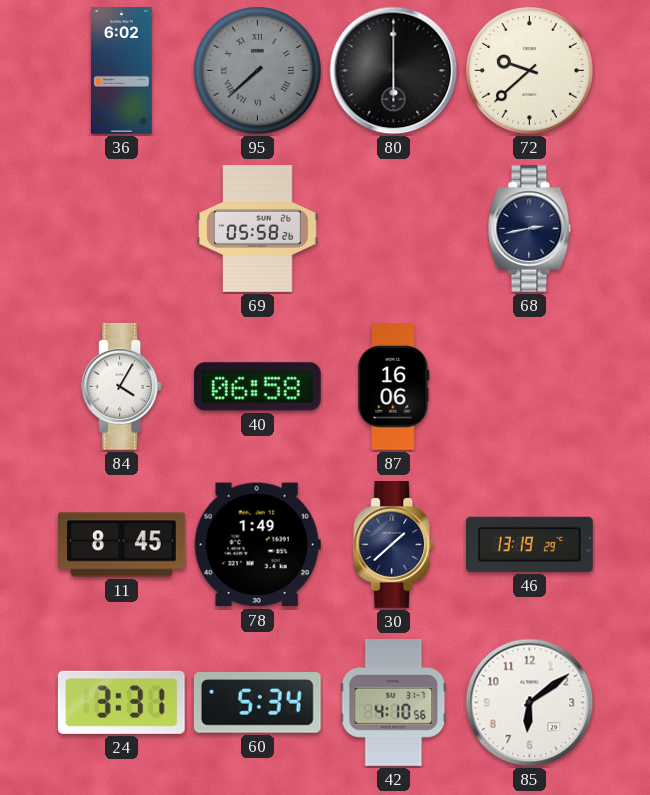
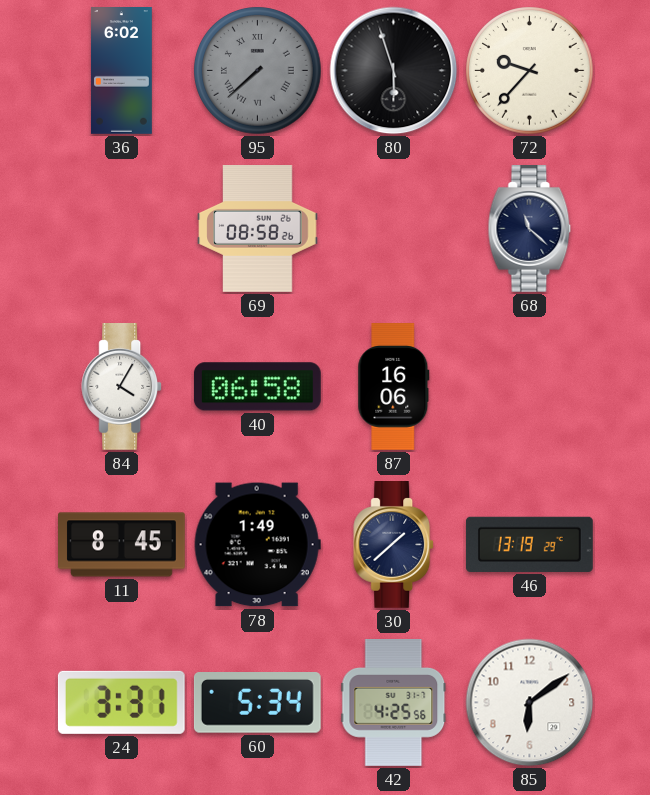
80: 6:00 -> 5:57 (394, 71)
72: 9:38 -> 9:37 (530, 71)
69: 05:58 -> 08:58 (258, 229)
68: 2:43 -> 11:22 (530, 229)
42: 4:10 -> 4:25 (394, 703)
